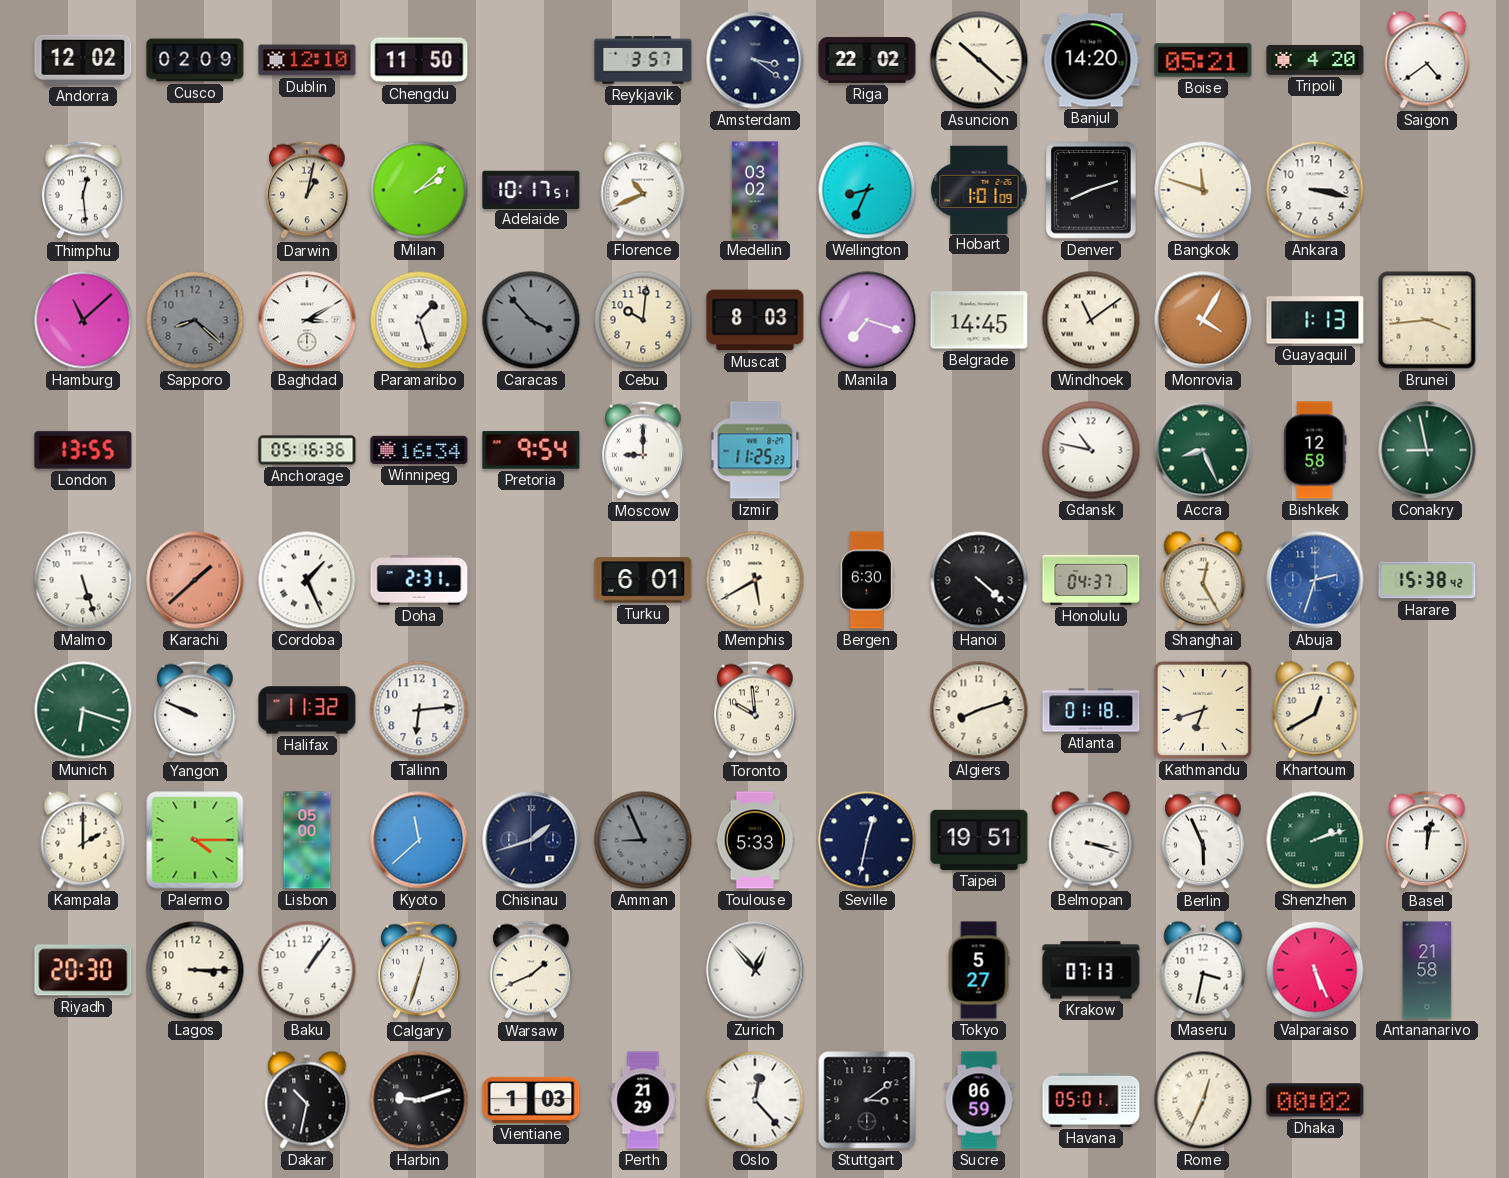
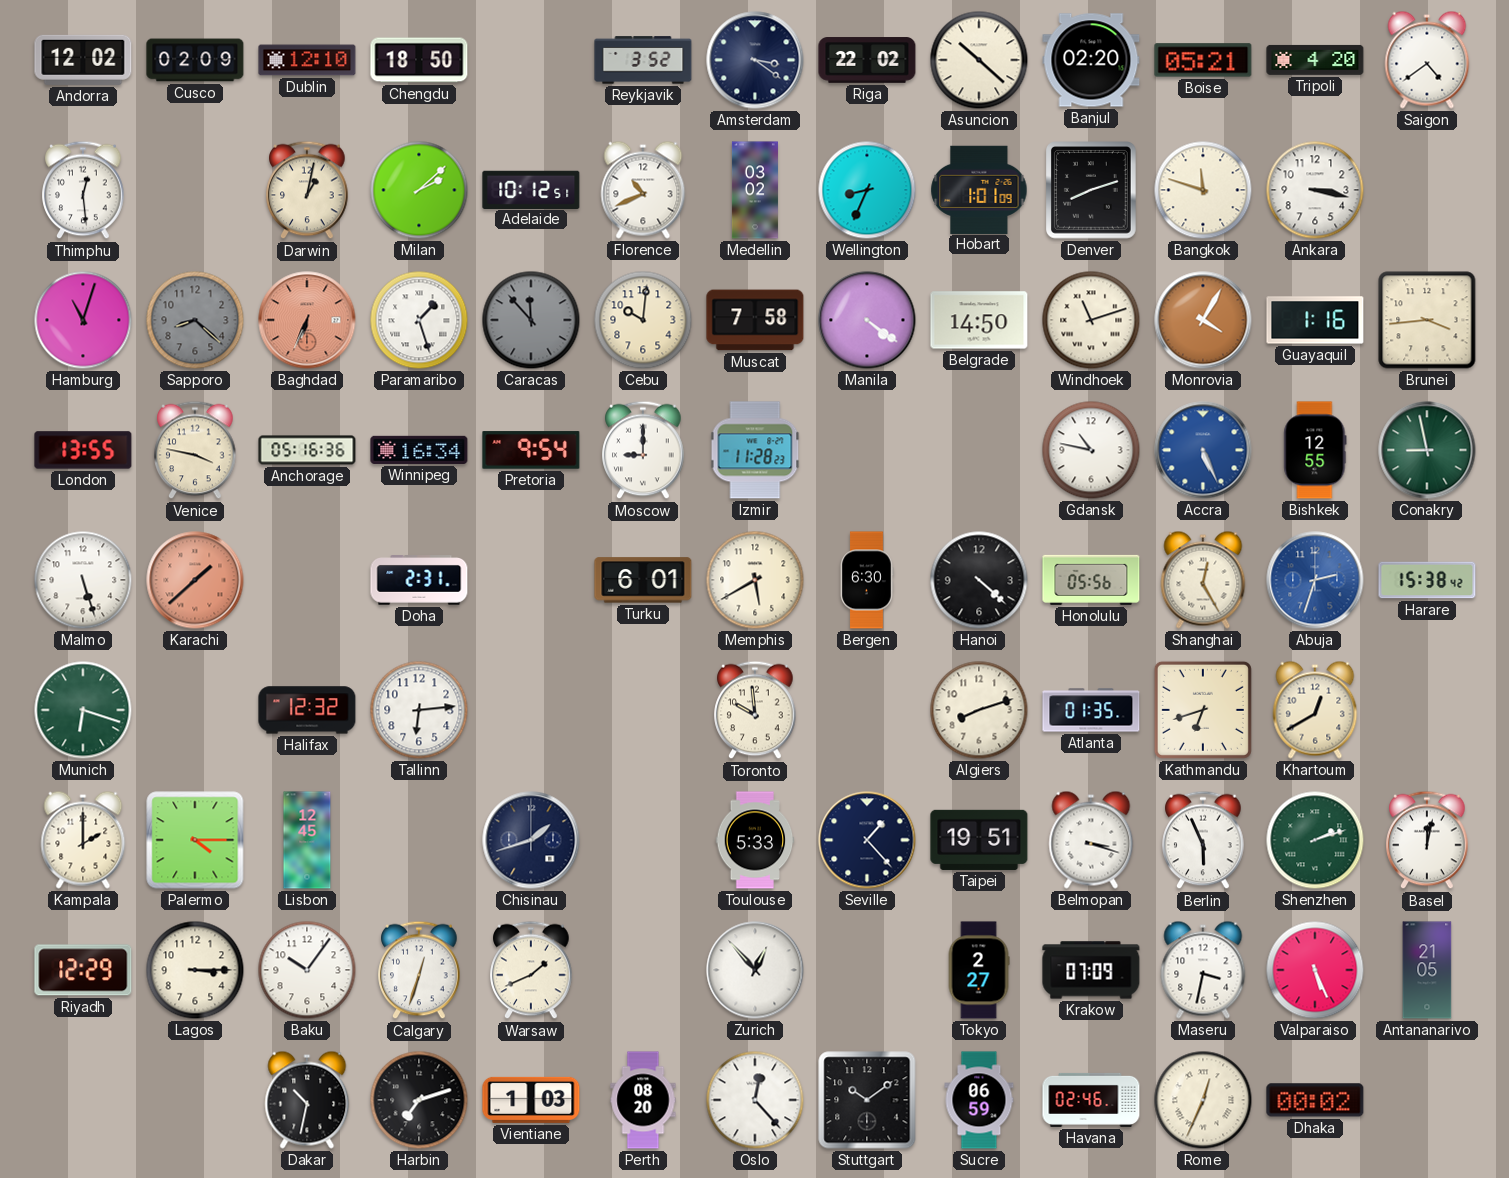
Chengdu: 11:50 -> 18:50 (419, 60)
Reykjavik: 3:57 -> 3:52 (643, 60)
Banjul: 14:20 -> 02:20 (1091, 60)
Adelaide: 10:17 -> 10:12 (531, 189)
Hamburg: 11:08 -> 11:03 (83, 320)
Baghdad: 3:10 -> 6:34 (307, 320)
Baghdad dial: white -> salmon (307, 320)
Caracas: 3:53 -> 11:53 (531, 320)
Muscat: 8:03 -> 7:58 (755, 320)
Manila: 7:18 -> 4:21 (867, 320)
Belgrade: 14:45 -> 14:50 (979, 320)
Windhoek: 11:09 -> 11:12 (1091, 320)
Guayaquil: 1:13 -> 1:16 (1315, 320)
Venice: none -> 3:47 (195, 450)
Izmir: 11:25 -> 11:28 (755, 450)
Accra: 8:26 -> 5:26 (1203, 450)
Accra dial: green -> blue (1203, 450)
Bishkek: 12:58 -> 12:55 (1315, 450)
Cordoba: 1:26 -> none (307, 580)
Honolulu: 04:37 -> 05:56 (1091, 580)
Yangon: 9:49 -> none (195, 710)
Halifax: 11:32 -> 12:32 (307, 710)
Atlanta: 01:18 -> 01:35 (1091, 710)
Lisbon: 05:00 -> 12:45 (307, 840)
Kyoto: 11:38 -> none (419, 840)
Amman: 8:56 -> none (643, 840)
Seville: 12:32 -> 1:23 (867, 840)
Riyadh: 20:30 -> 12:29 (83, 970)
Baku: 1:06 -> 10:06 (307, 970)
Tokyo: 5:27 -> 2:27 (979, 970)
Krakow: 07:13 -> 07:09 (1091, 970)
Antananarivo: 21:58 -> 21:05 (1427, 970)
Harbin: 9:12 -> 7:12 (419, 1100)
Perth: 21:29 -> 08:20 (643, 1100)
Stuttgart: 3:09 -> 10:09 (867, 1100)
Havana: 05:01 -> 02:46 (1091, 1100)
